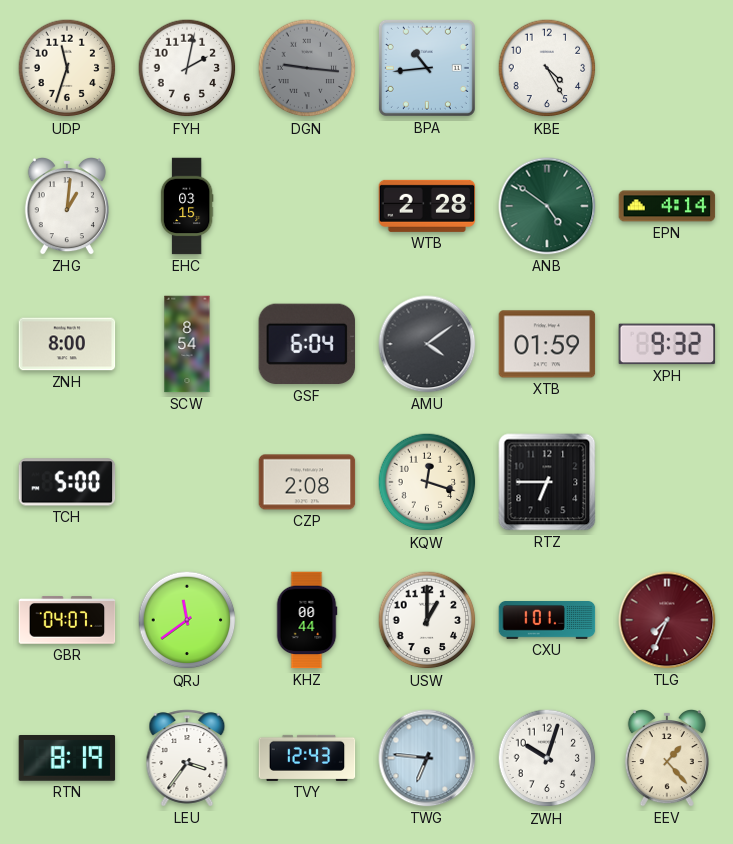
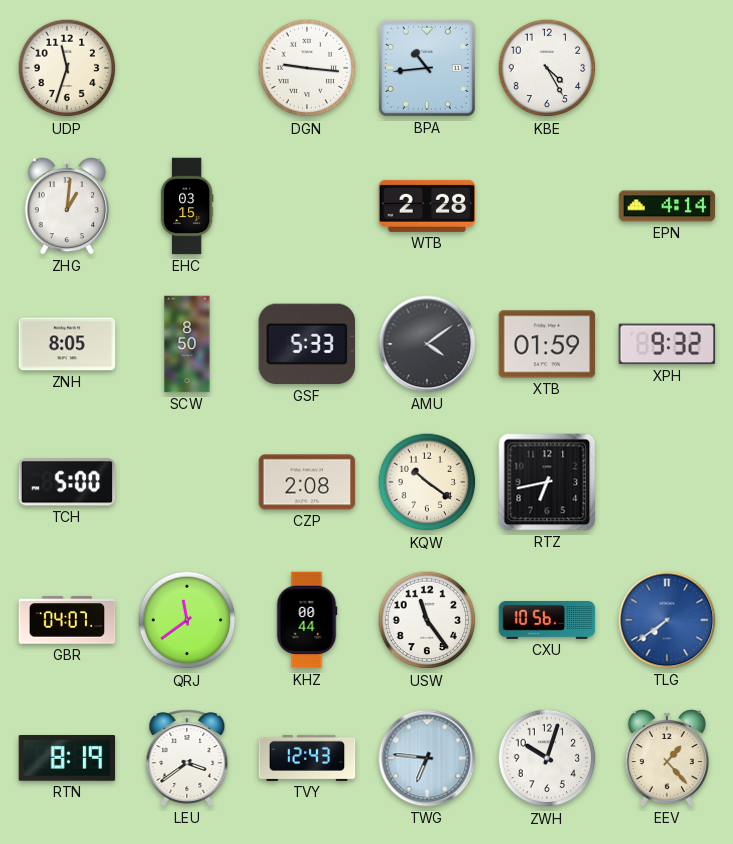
FYH: 2:02 -> none (187, 68)
DGN dial: grey -> white (307, 68)
ANB: 4:51 -> none (547, 206)
ZNH: 8:00 -> 8:05 (67, 344)
SCW: 8:54 -> 8:50 (187, 344)
GSF: 6:04 -> 5:33 (307, 344)
KQW: 12:18 -> 10:21 (427, 482)
RTZ: 6:45 -> 6:43 (547, 482)
USW: 1:00 -> 11:24 (427, 620)
CXU: 1:01 -> 10:56 (547, 621)
TLG: 7:34 -> 7:39 (667, 620)
TLG dial: burgundy -> blue (667, 620)
LEU: 3:36 -> 3:39 (187, 758)
